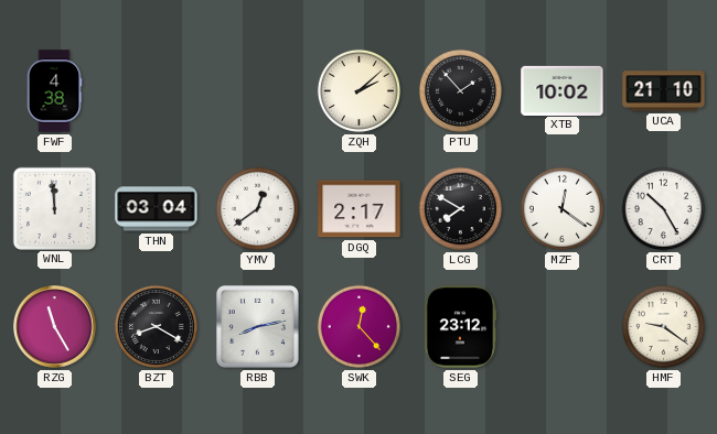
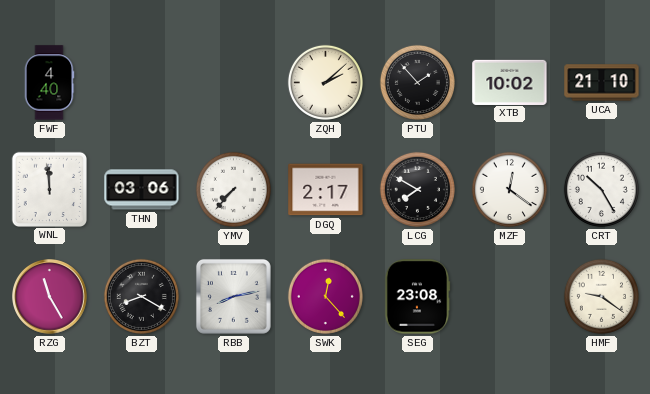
FWF: 4:38 -> 4:40 (49, 83)
THN: 03:04 -> 03:06 (142, 190)
YMV: 12:39 -> 7:37 (233, 189)
SEG: 23:12 -> 23:08 (417, 297)
